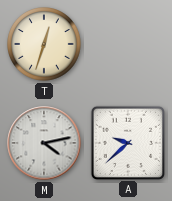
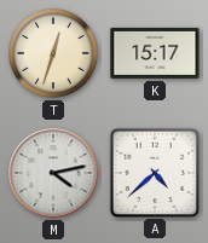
K: none -> 15:17 (155, 53)
A: 9:38 -> 4:38 (154, 172)
